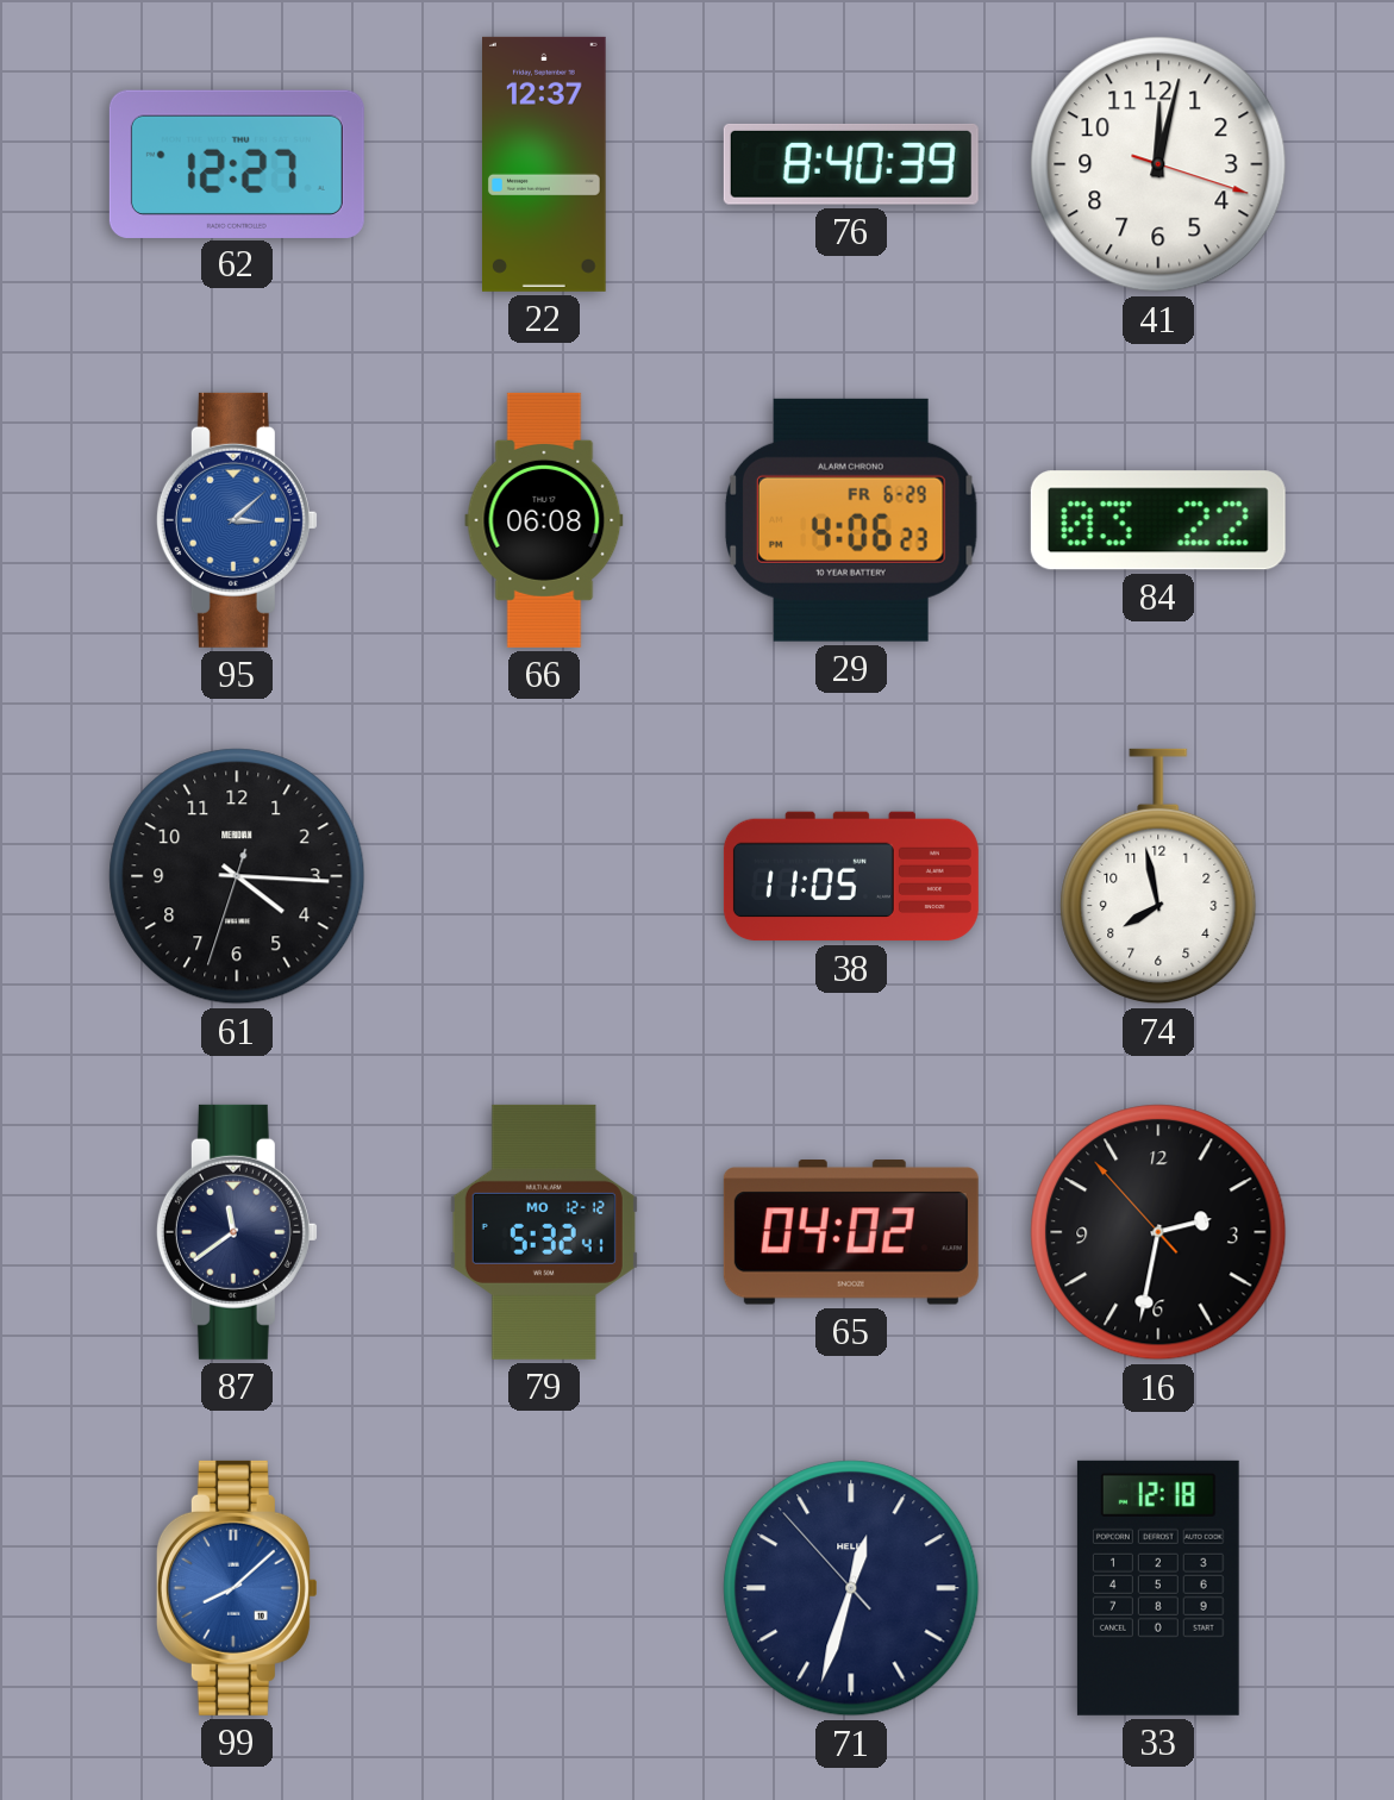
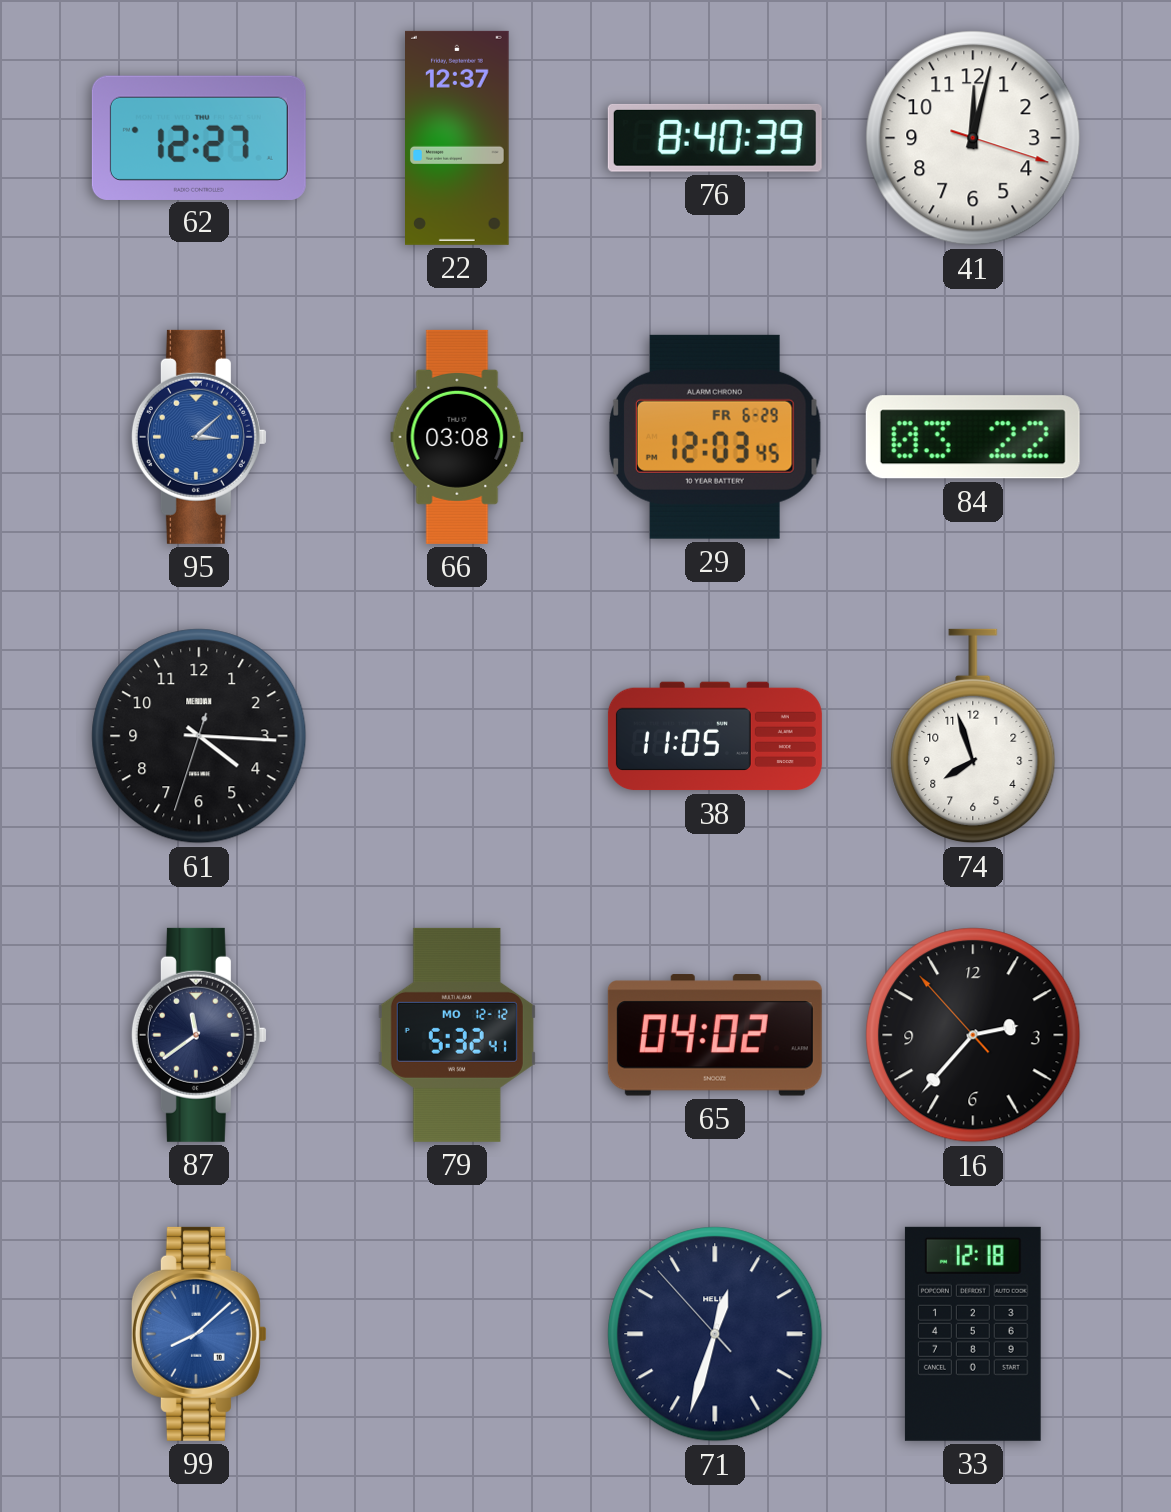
66: 06:08 -> 03:08 (457, 437)
29: 4:06 -> 12:03 (715, 437)
74: 7:58 -> 7:57 (973, 736)
16: 2:31 -> 2:36 (973, 1035)
